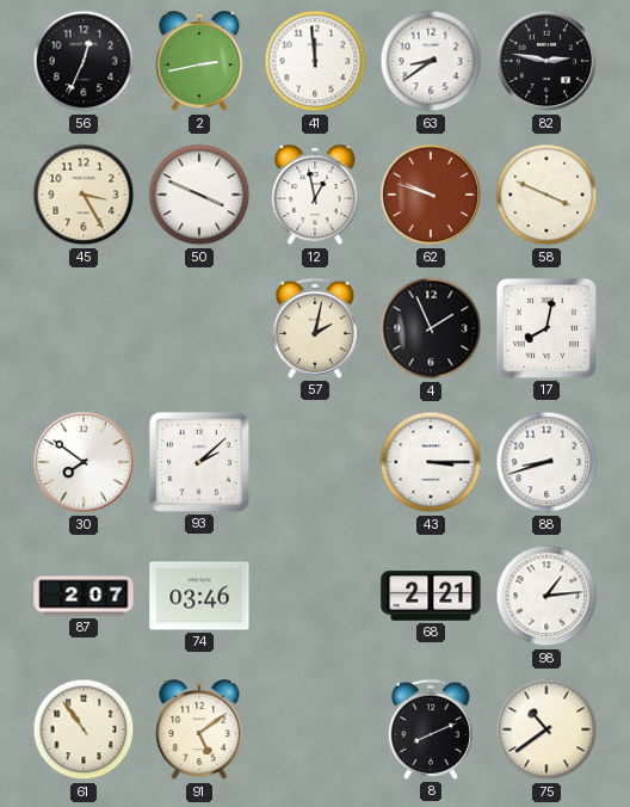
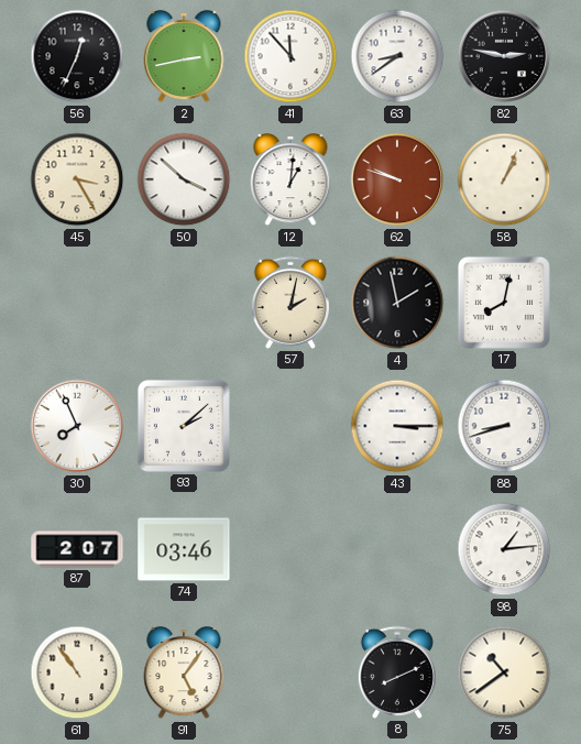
41: 11:59 -> 11:53 (290, 56)
50: 3:49 -> 3:52 (184, 179)
12: 12:58 -> 1:01 (290, 180)
58: 3:49 -> 1:04 (504, 179)
4: 1:56 -> 1:58 (397, 303)
30: 7:51 -> 7:56 (77, 426)
68: 2:21 -> none (431, 596)
91: 5:09 -> 5:06 (184, 674)
